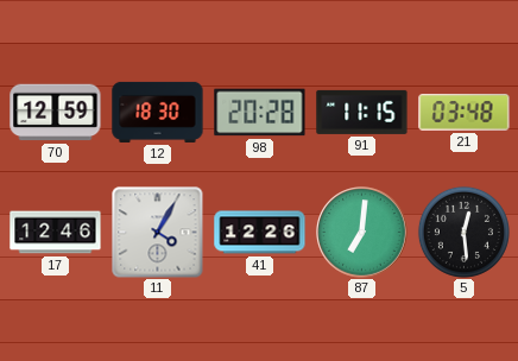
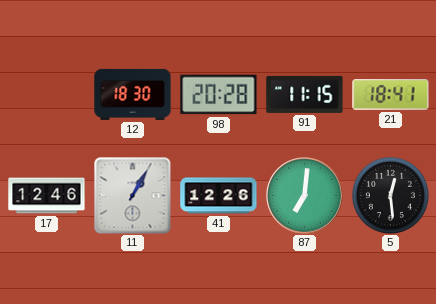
70: 12:59 -> none (56, 113)
21: 03:48 -> 18:41 (391, 95)
11: 4:05 -> 1:05 (133, 196)
